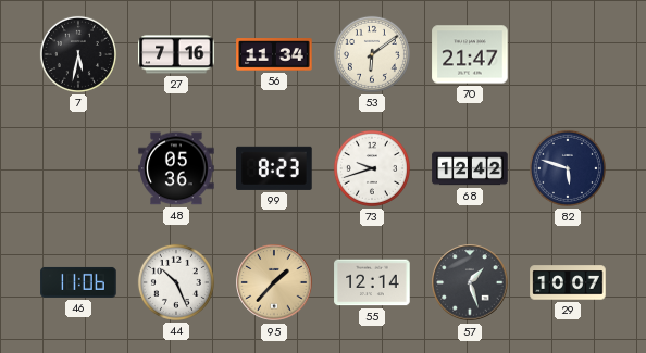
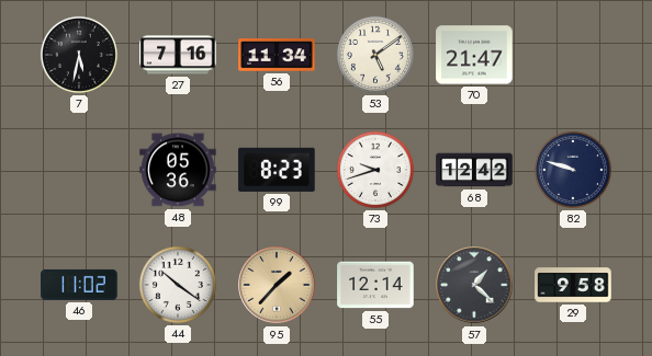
53: 6:09 -> 5:09 (375, 55)
82: 5:48 -> 9:48 (573, 170)
46: 11:06 -> 11:02 (79, 285)
44: 10:26 -> 10:21 (178, 285)
57: 1:27 -> 1:22 (474, 285)
29: 10:07 -> 9:58 (573, 285)
